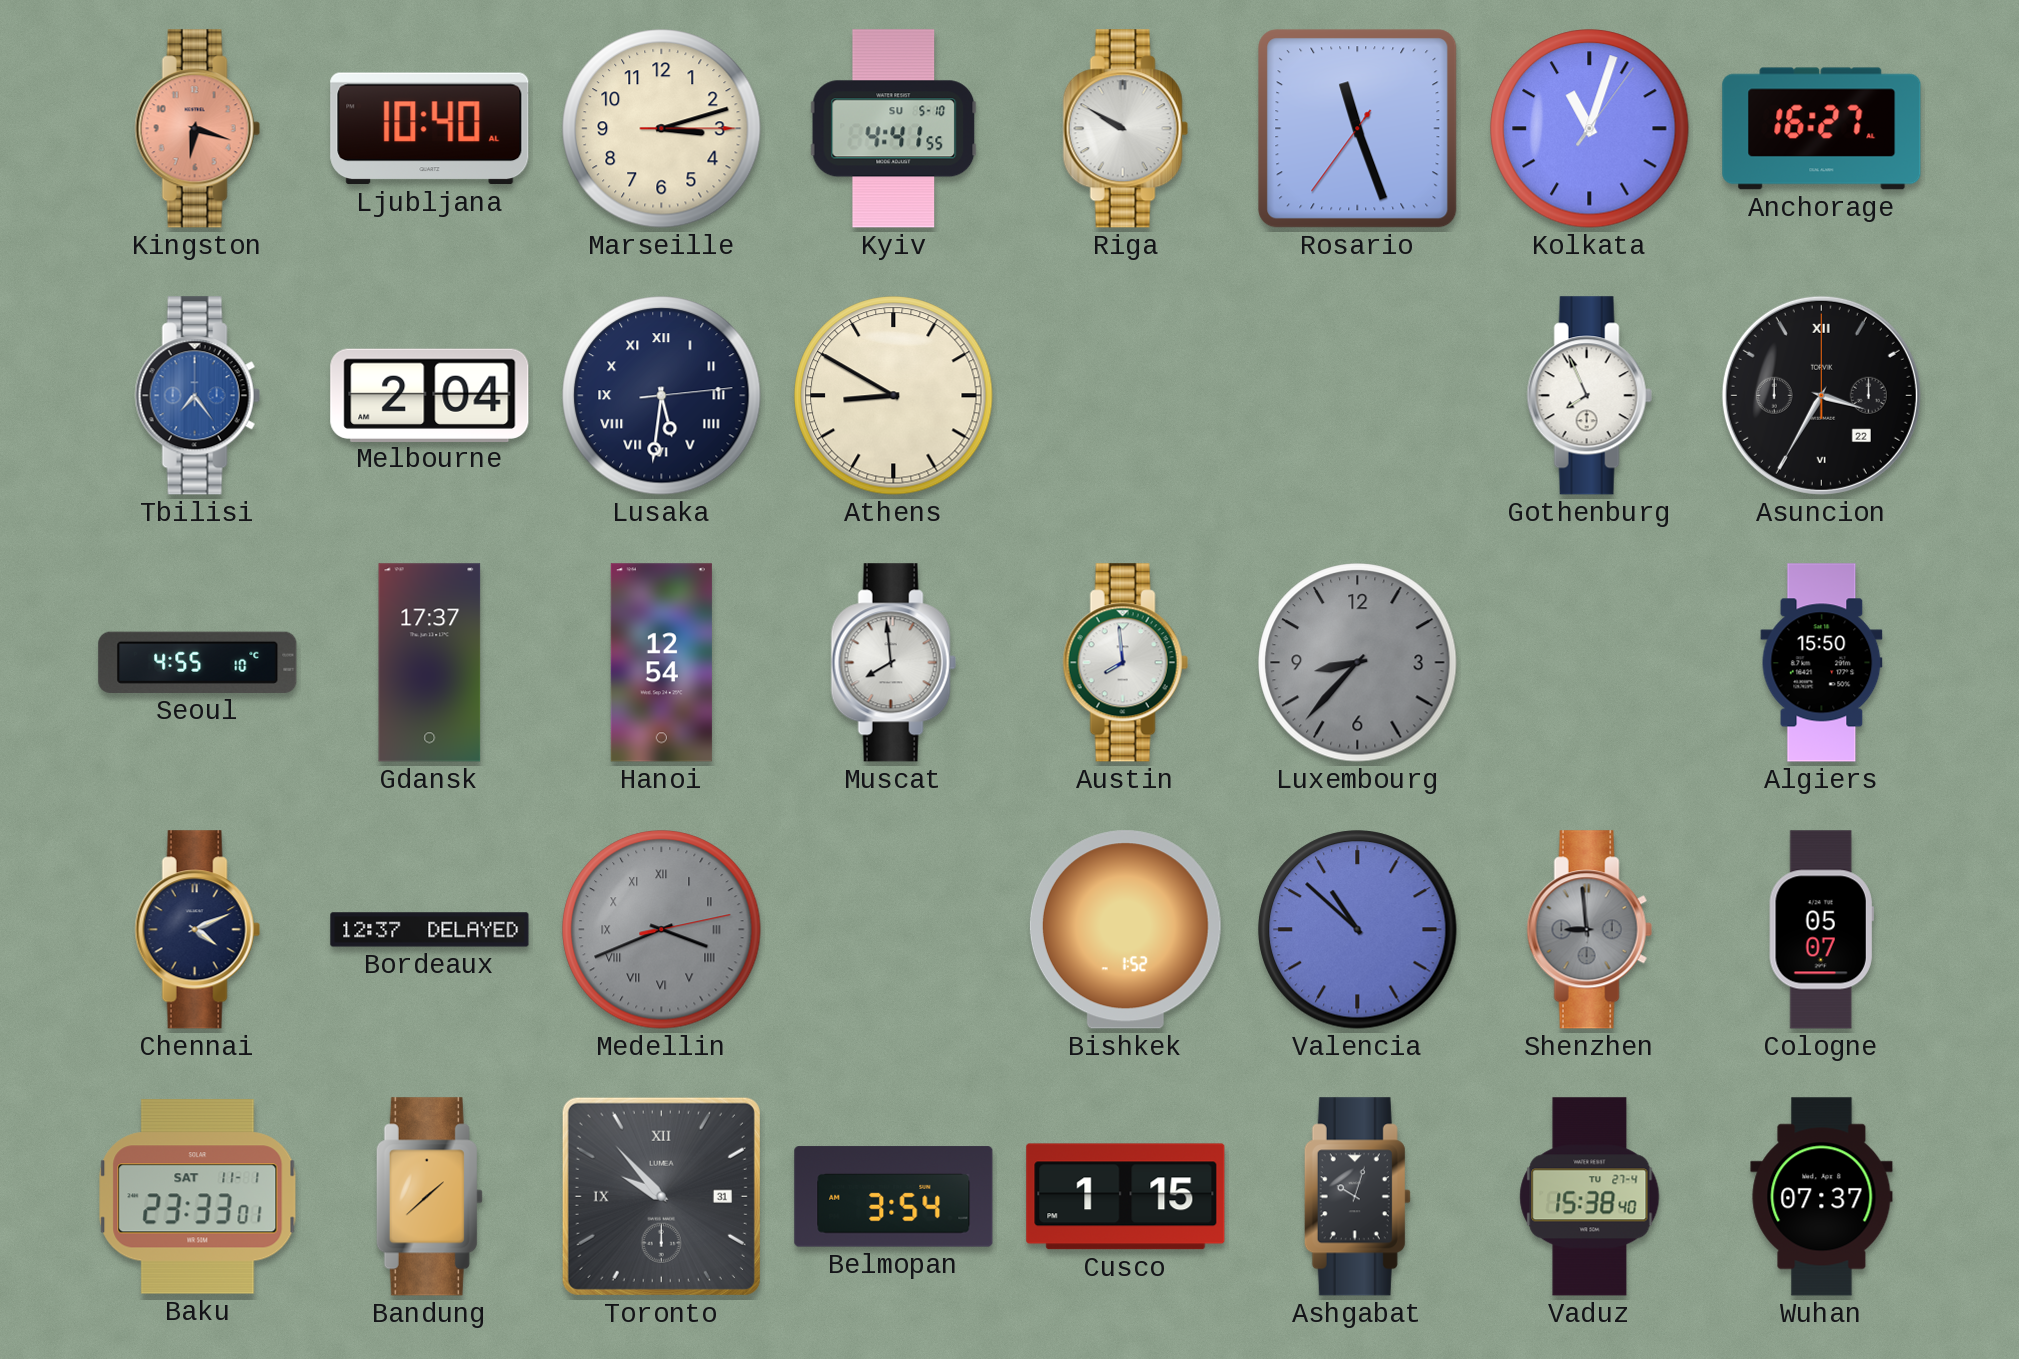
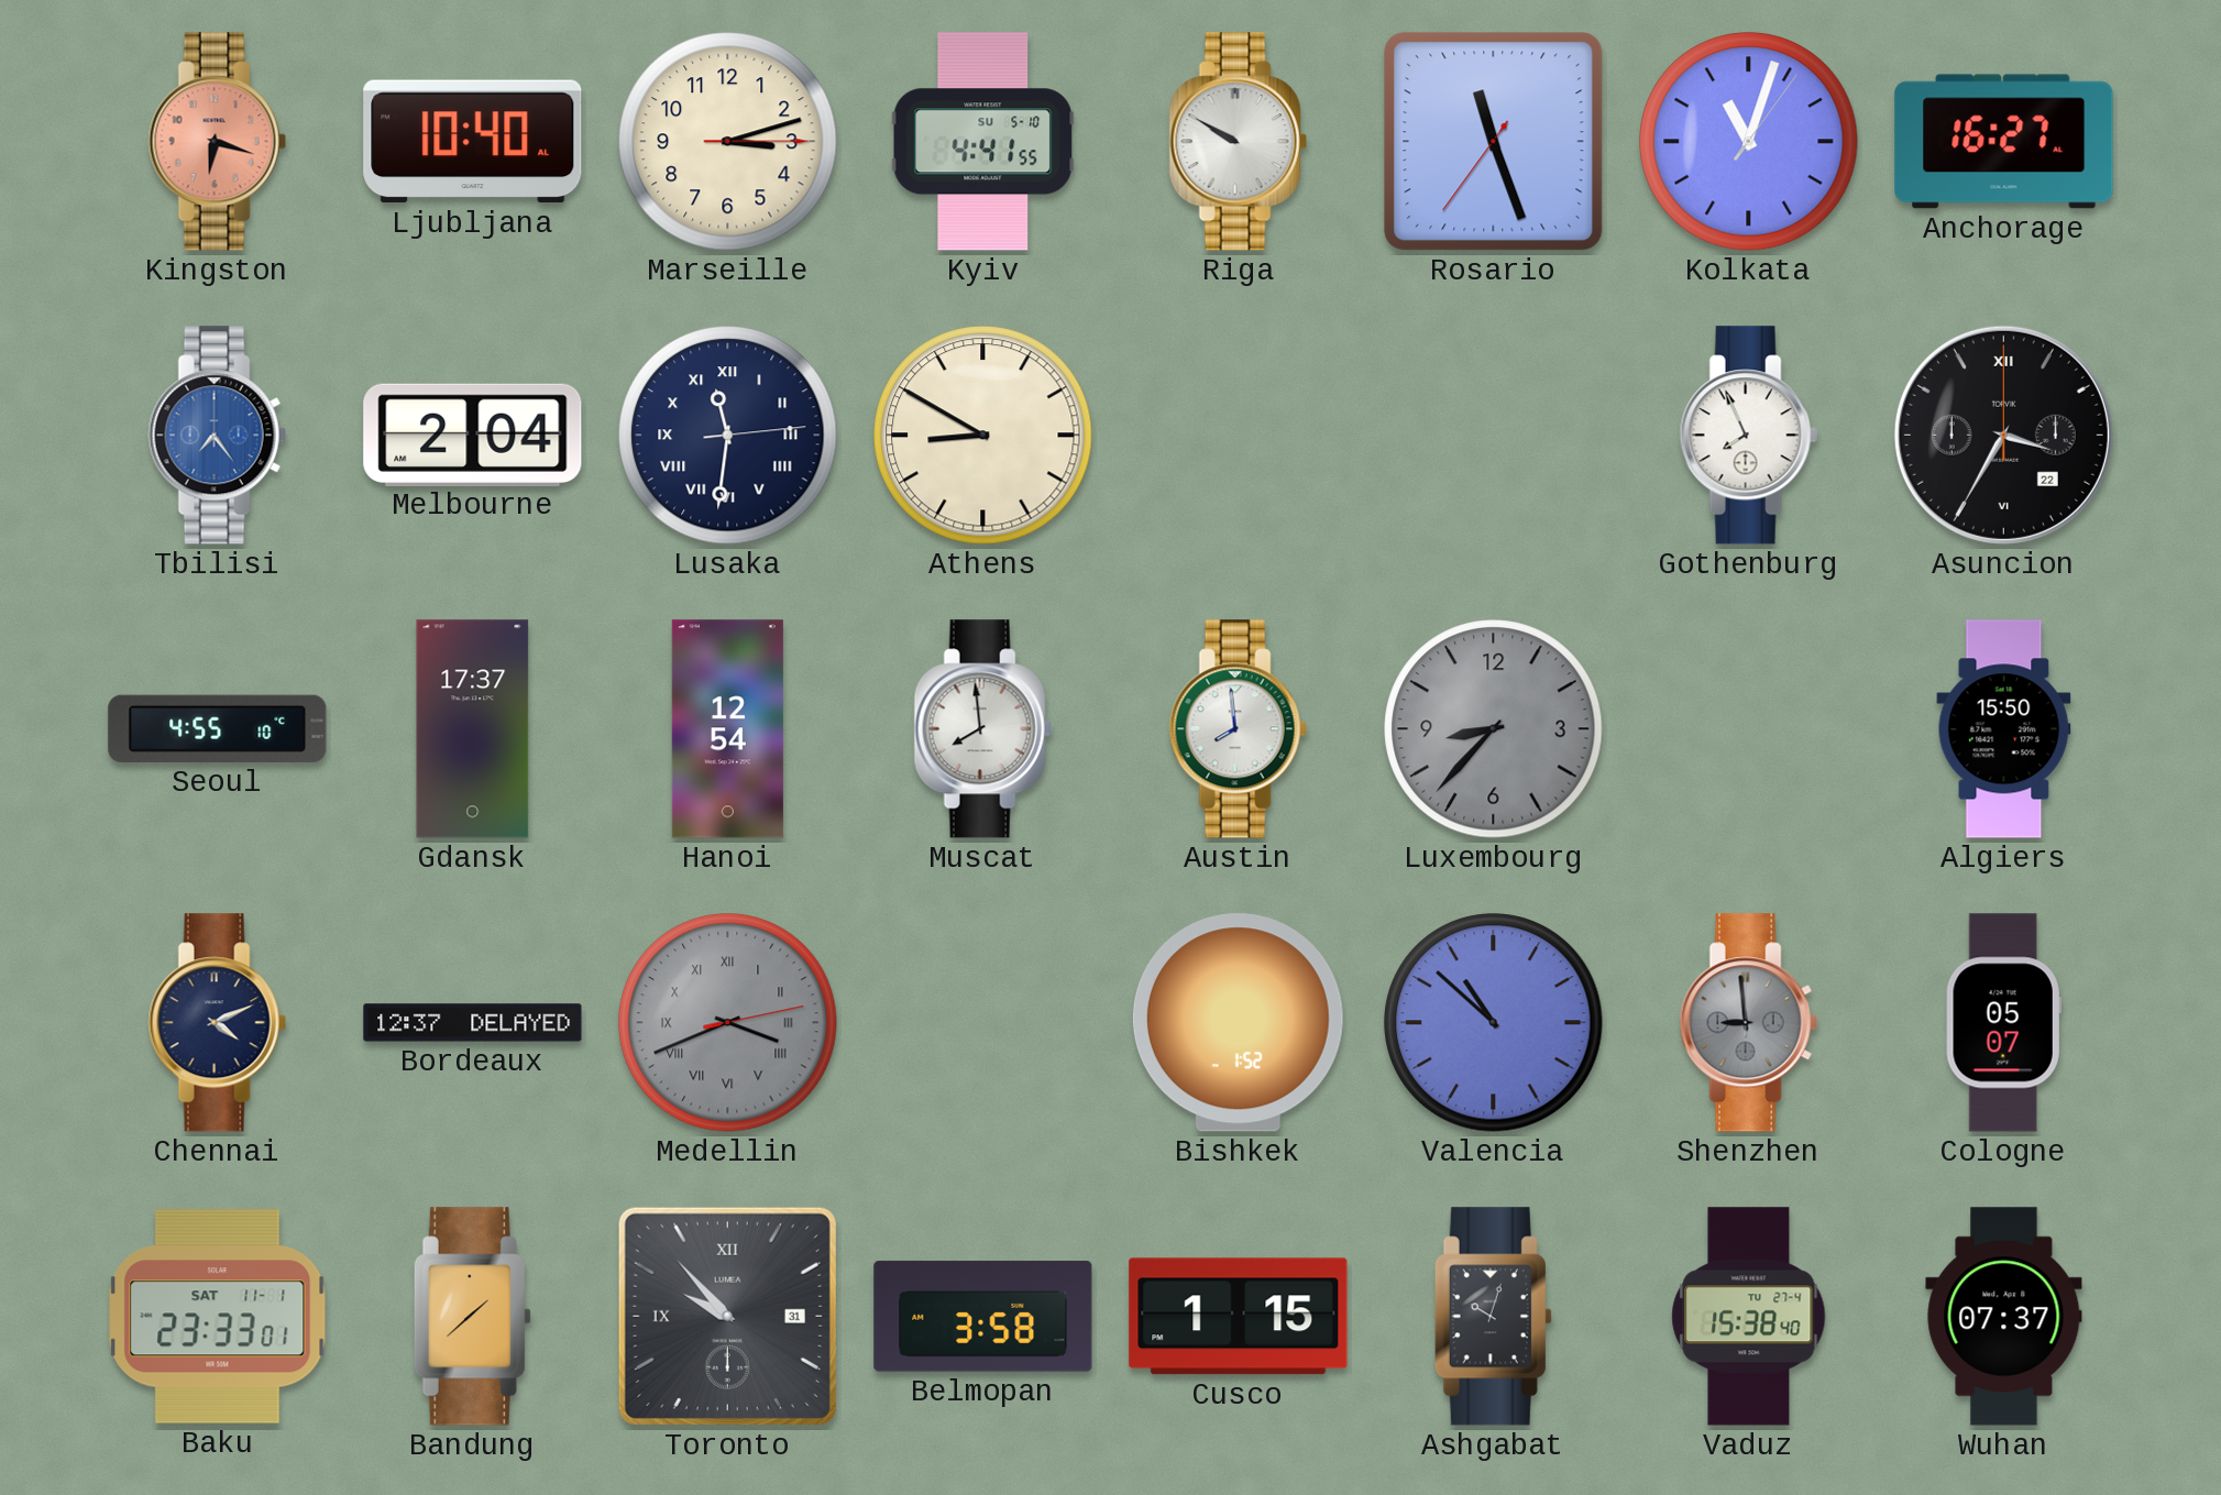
Lusaka: 5:31 -> 11:31 (728, 436)
Belmopan: 3:54 -> 3:58 (983, 1317)
